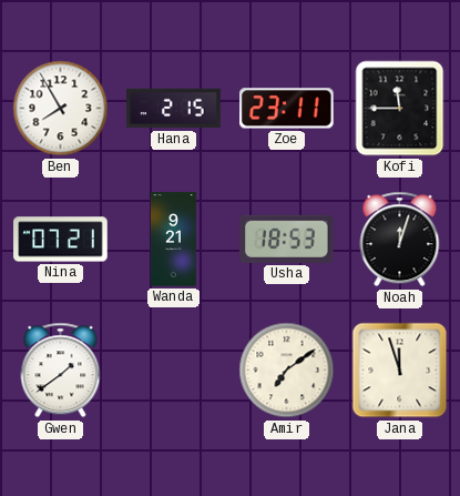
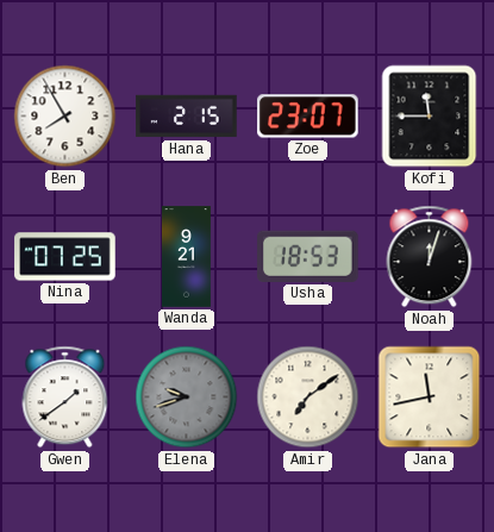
Zoe: 23:11 -> 23:07 (308, 117)
Nina: 07:21 -> 07:25 (65, 257)
Elena: none -> 9:42 (187, 398)
Jana: 11:57 -> 11:43 (430, 398)
